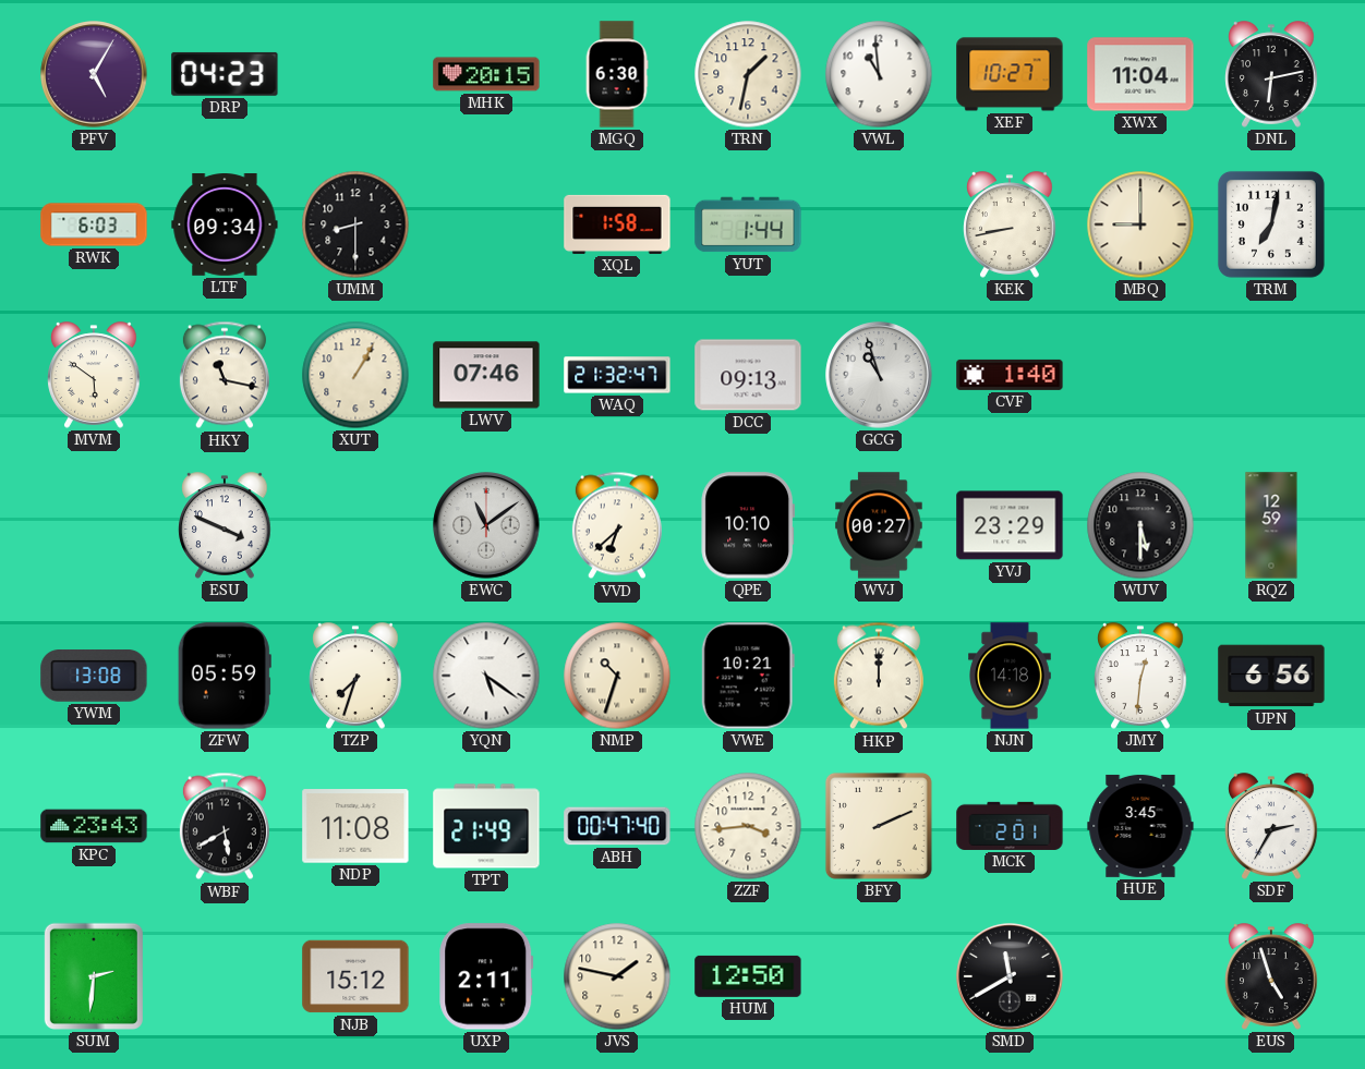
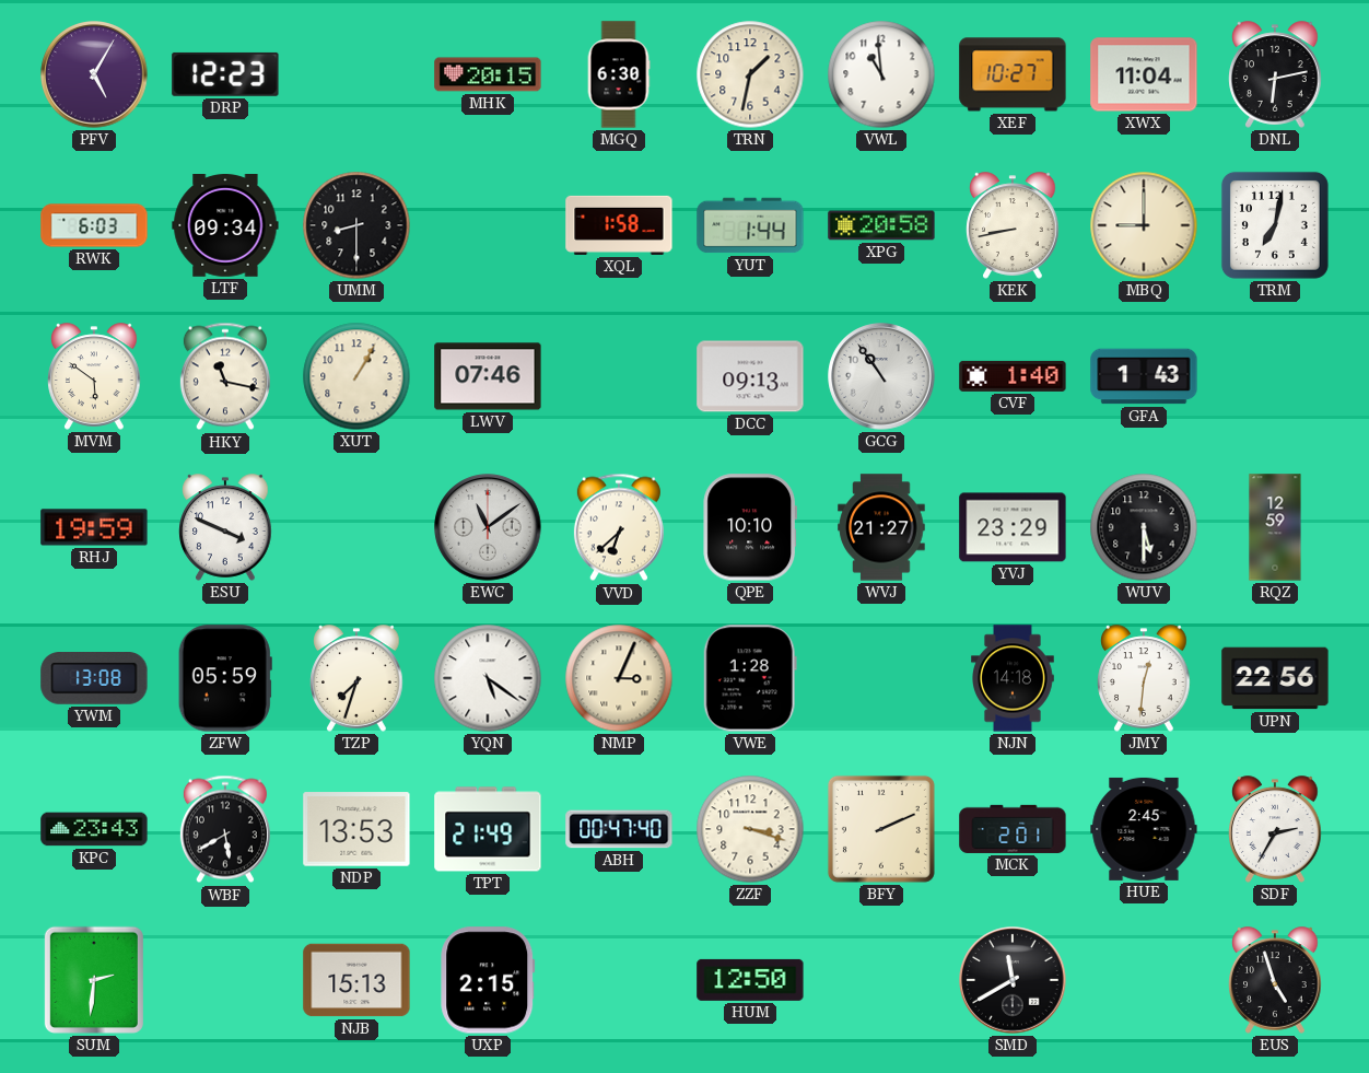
DRP: 04:23 -> 12:23 (225, 74)
XPG: none -> 20:58 (881, 225)
WAQ: 21:32 -> none (617, 375)
GCG: 10:57 -> 10:54 (881, 376)
GFA: none -> 1:43 (1144, 376)
RHJ: none -> 19:59 (94, 527)
WVJ: 00:27 -> 21:27 (881, 527)
NMP: 10:33 -> 3:04 (619, 678)
VWE: 10:21 -> 1:28 (750, 678)
HKP: 12:00 -> none (879, 676)
UPN: 6:56 -> 22:56 (1275, 678)
NDP: 11:08 -> 13:53 (356, 829)
ZZF: 3:44 -> 3:18 (750, 829)
HUE: 3:45 -> 2:45 (1144, 829)
NJB: 15:12 -> 15:13 (356, 980)
UXP: 2:11 -> 2:15 (488, 980)
JVS: 1:47 -> none (617, 976)
